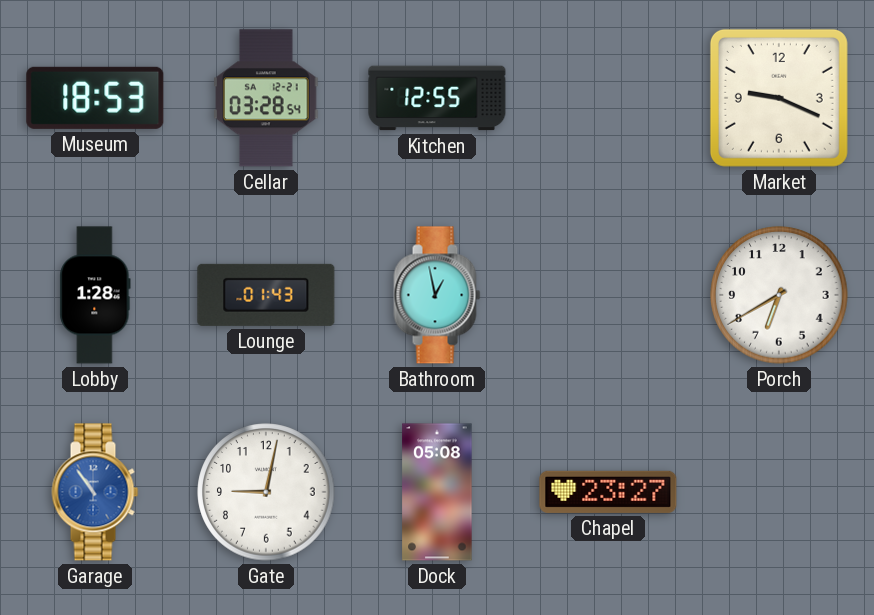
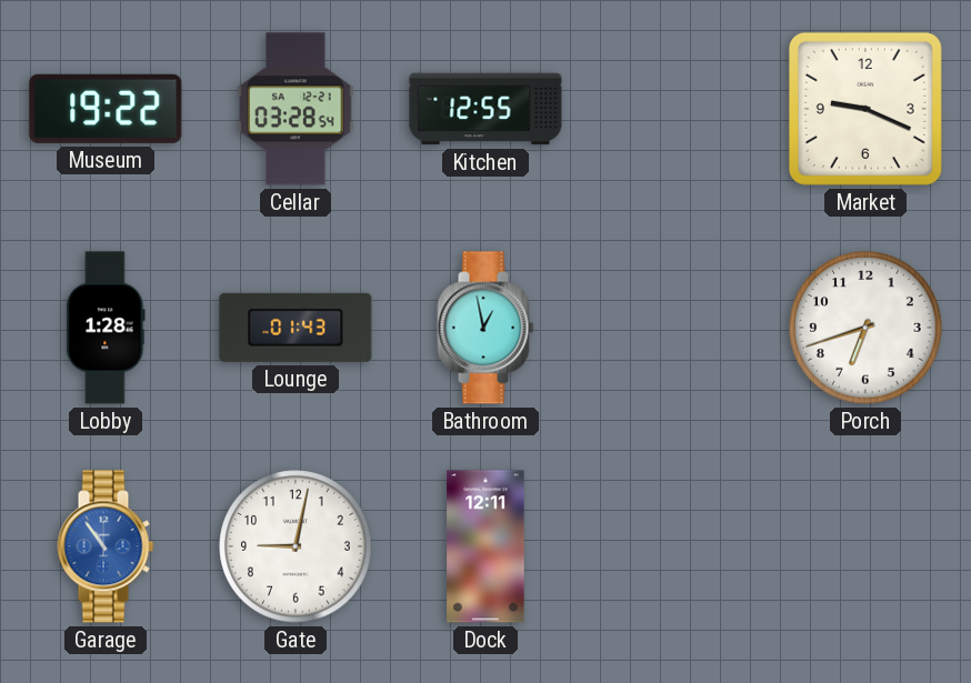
Museum: 18:53 -> 19:22 (106, 109)
Porch: 6:40 -> 6:42 (865, 328)
Dock: 05:08 -> 12:11 (485, 546)
Chapel: 23:27 -> none (608, 492)
